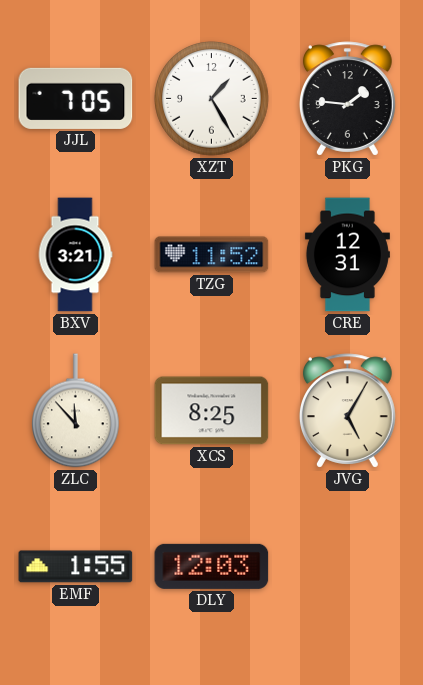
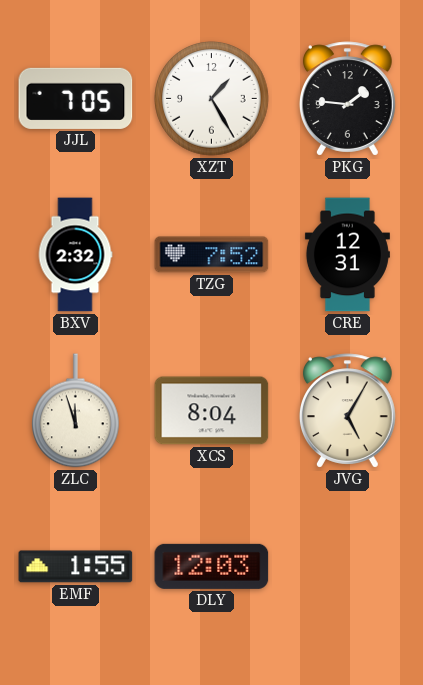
BXV: 3:21 -> 2:32 (75, 255)
TZG: 11:52 -> 7:52 (212, 255)
ZLC: 11:53 -> 11:57 (76, 411)
XCS: 8:25 -> 8:04 (212, 411)
